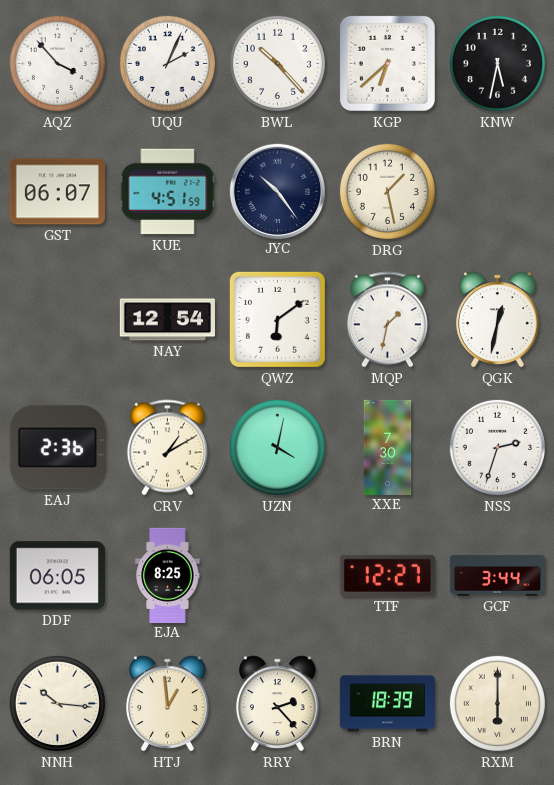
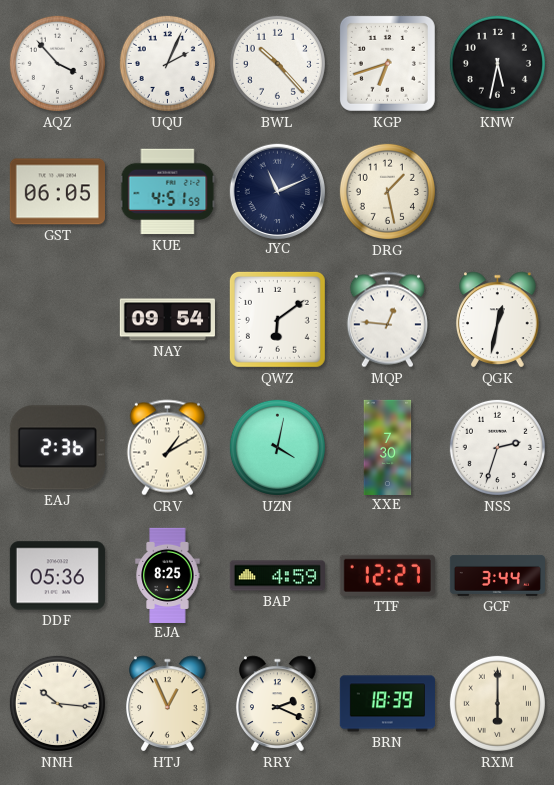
KGP: 6:38 -> 6:42 (387, 63)
GST: 06:07 -> 06:05 (57, 192)
JYC: 10:24 -> 11:11 (277, 191)
NAY: 12:54 -> 09:54 (167, 320)
MQP: 1:32 -> 12:46 (387, 320)
DDF: 06:05 -> 05:36 (57, 576)
BAP: none -> 4:59 (277, 576)
HTJ: 12:59 -> 12:56 (168, 704)
RRY: 2:23 -> 2:19 (278, 704)
